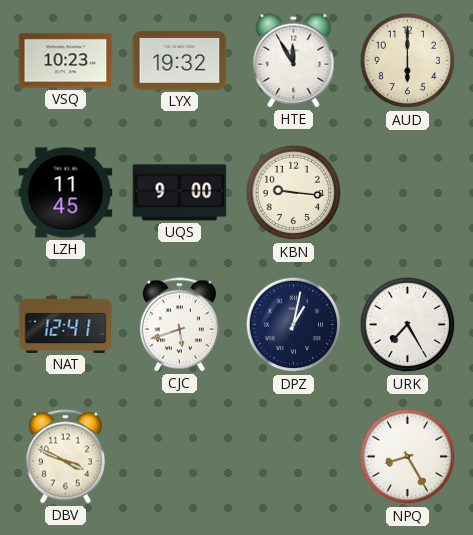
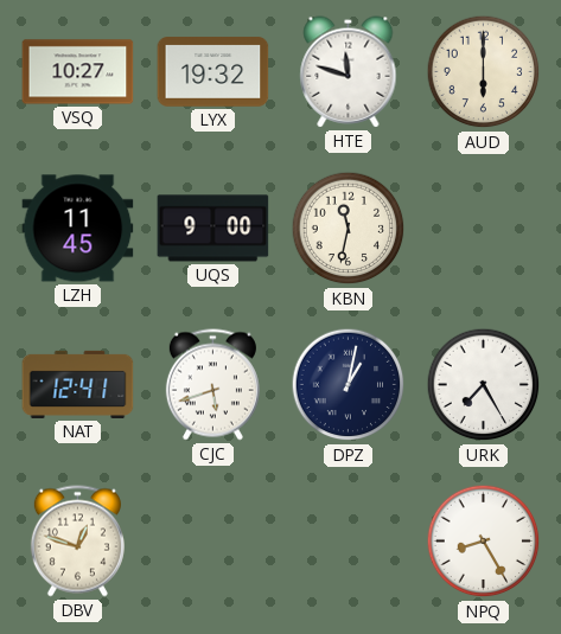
VSQ: 10:23 -> 10:27 (78, 72)
HTE: 11:55 -> 11:48 (349, 72)
KBN: 9:16 -> 11:32 (349, 229)
DBV: 3:49 -> 12:48 (77, 542)
